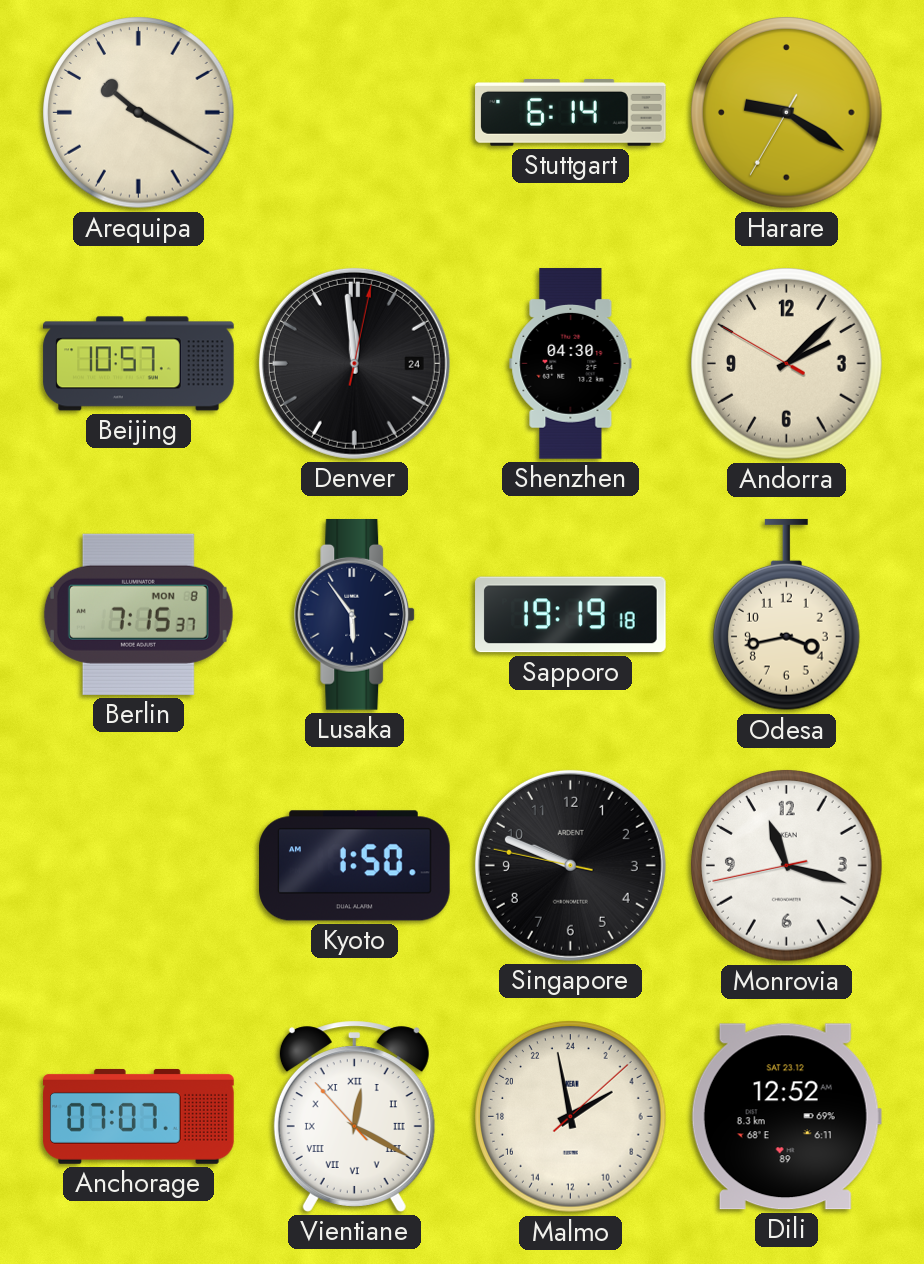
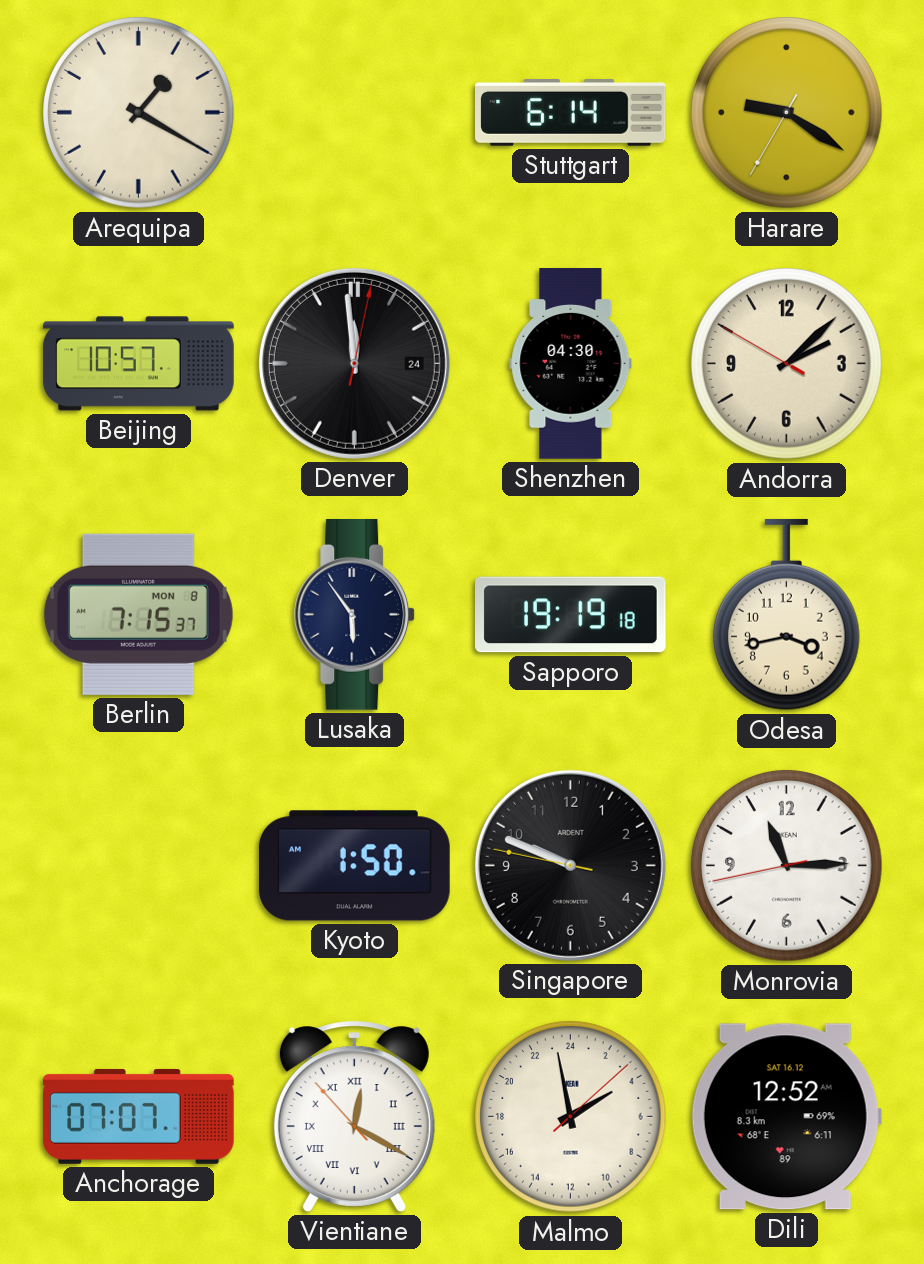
Arequipa: 10:20 -> 1:20 (139, 113)
Monrovia: 11:17 -> 11:14 (787, 866)
Dili date: SAT 23.12 -> SAT 16.12 (786, 1117)
